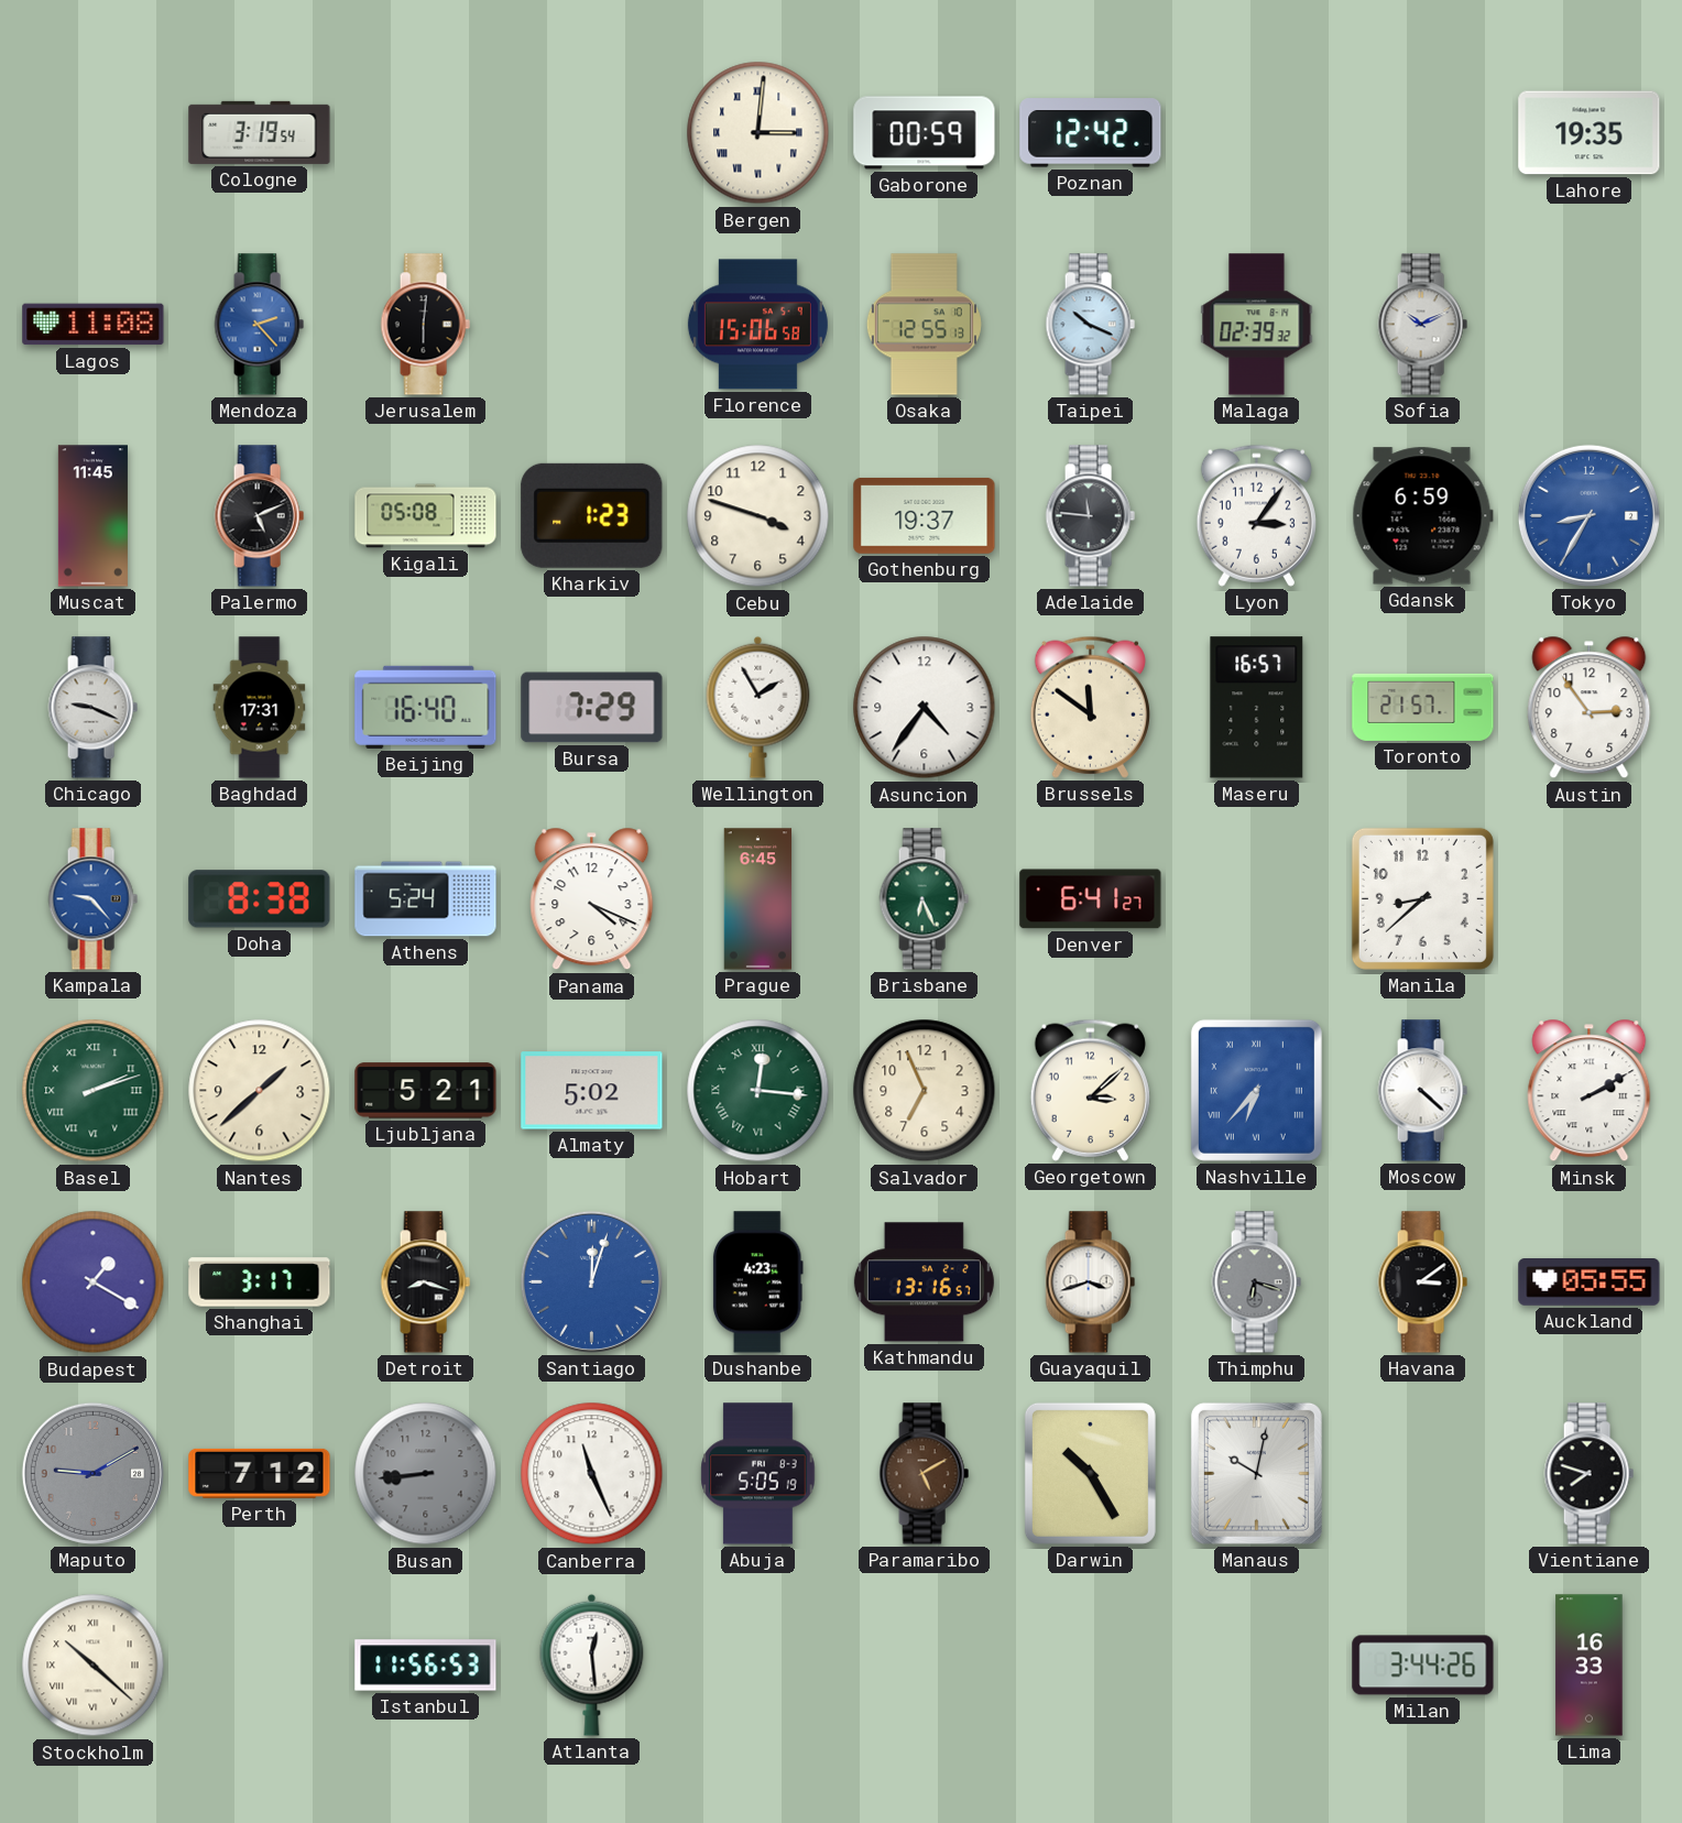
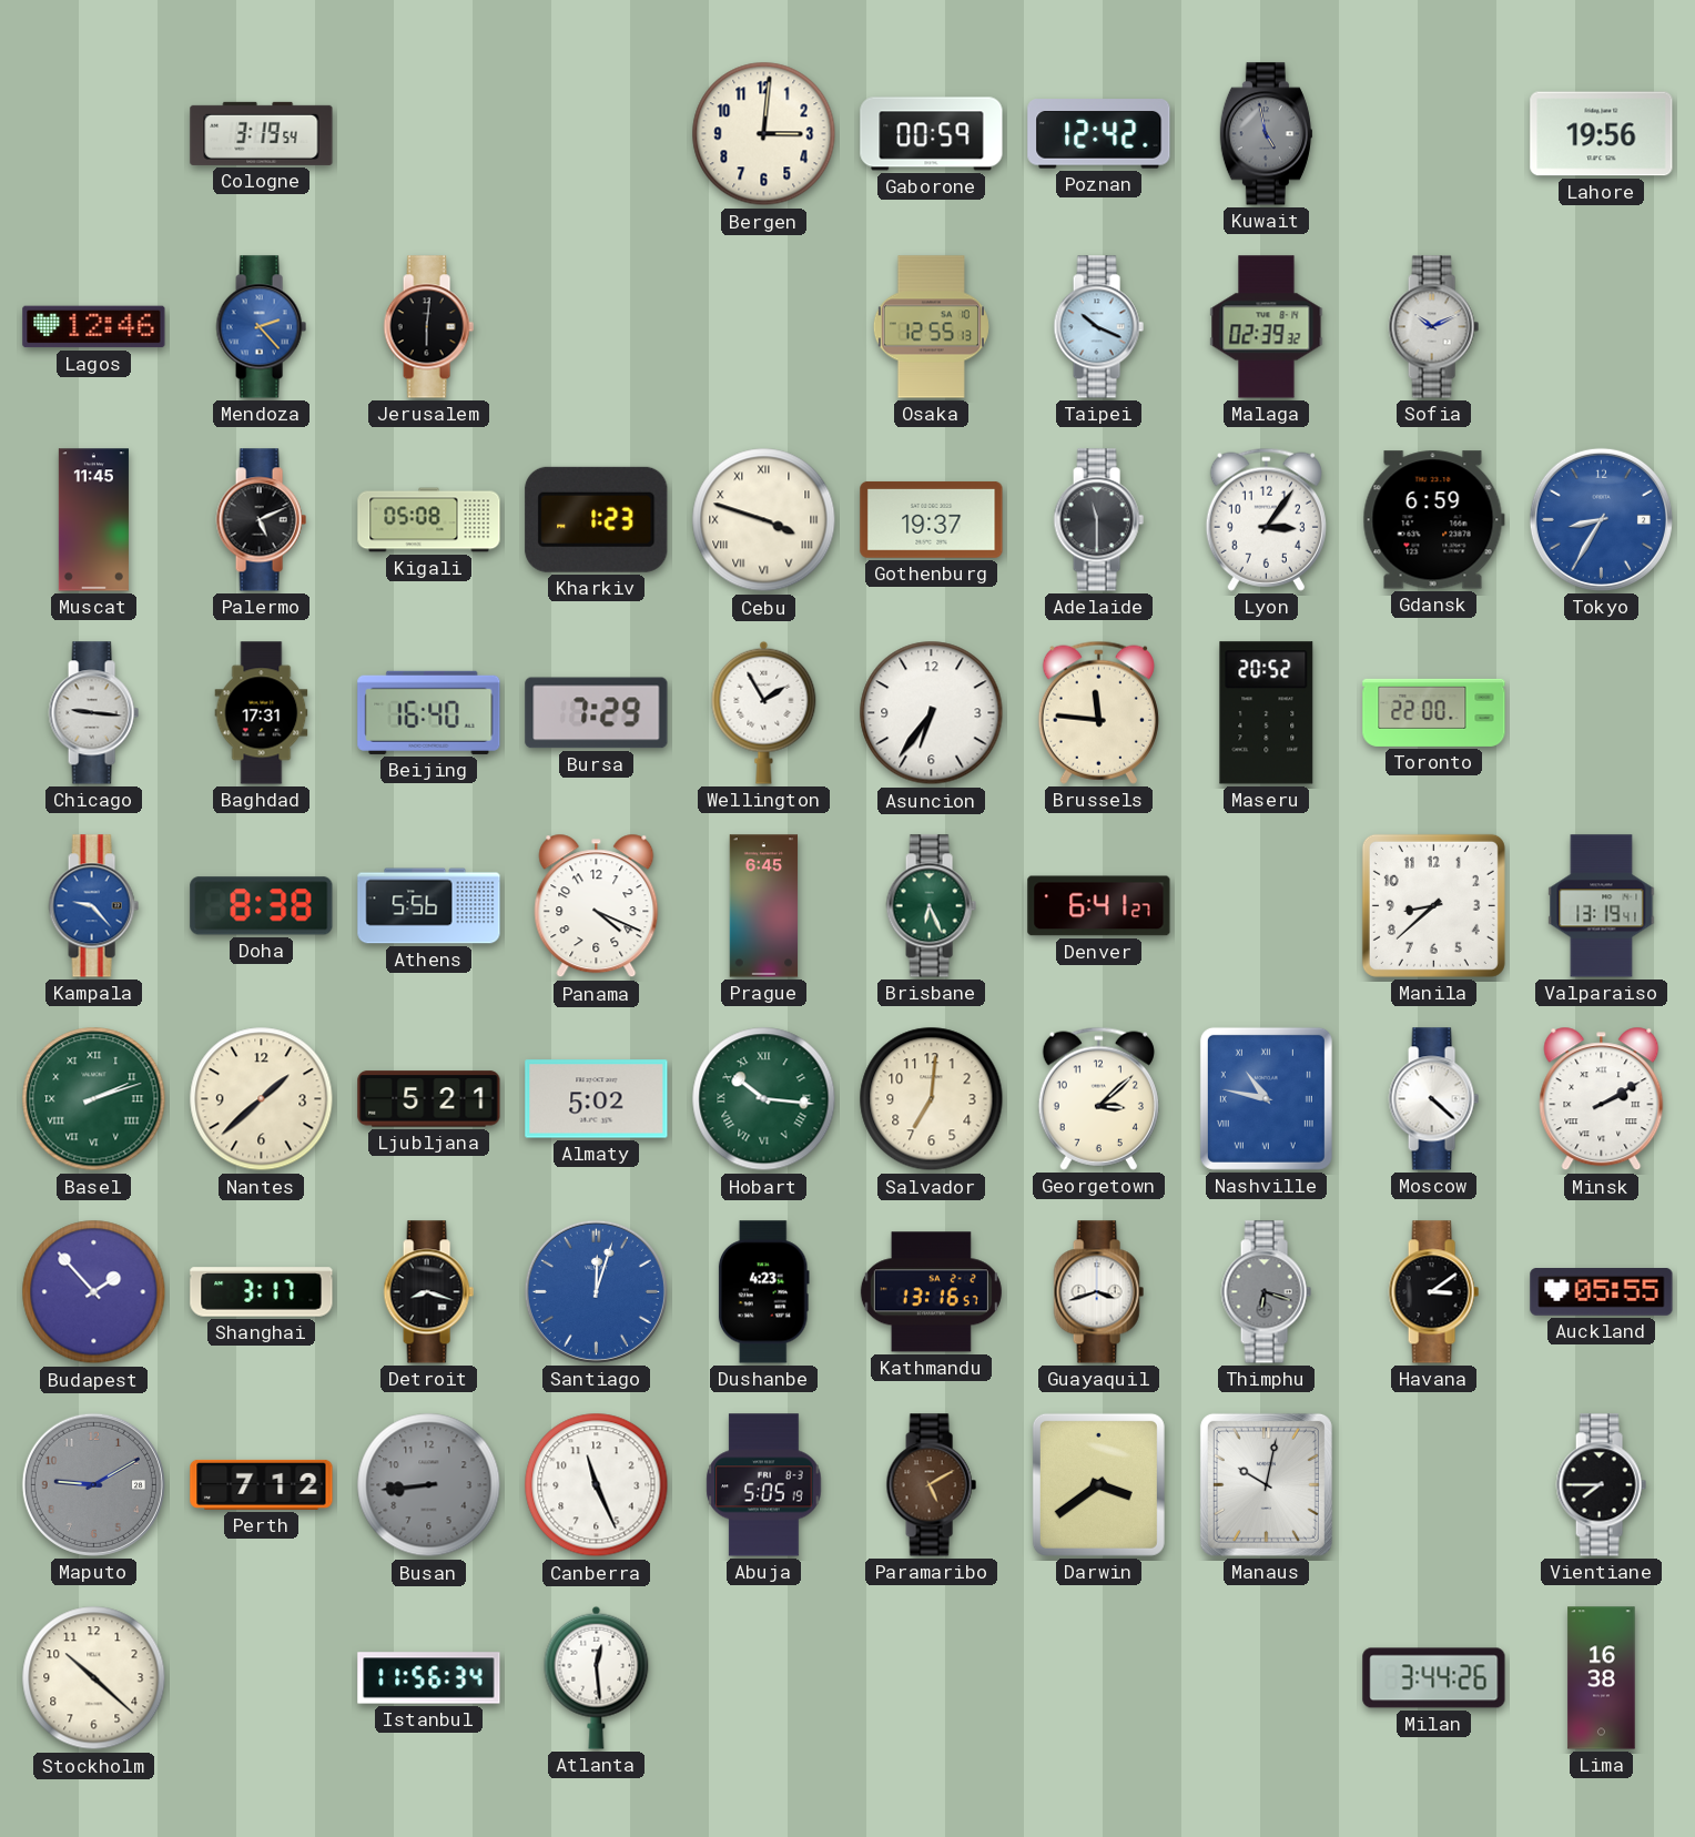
Bergen numerals: Roman -> Arabic (764, 134)
Kuwait: none -> 4:58 (1266, 134)
Lahore: 19:35 -> 19:56 (1602, 134)
Lagos: 11:08 -> 12:46 (94, 327)
Florence: 15:06 -> none (757, 325)
Cebu numerals: Arabic -> Roman (764, 520)
Adelaide: 11:46 -> 11:30 (1098, 520)
Chicago: 9:19 -> 9:16 (93, 713)
Asuncion: 4:36 -> 6:36 (932, 713)
Brussels: 11:51 -> 11:46 (1098, 712)
Maseru: 16:57 -> 20:52 (1267, 713)
Toronto: 21:57 -> 22:00 (1434, 712)
Austin: 2:54 -> none (1590, 708)
Athens: 5:24 -> 5:56 (429, 906)
Valparaiso: none -> 13:19 (1602, 906)
Hobart: 12:16 -> 10:16 (764, 1099)
Salvador: 6:56 -> 7:01 (932, 1099)
Nashville: 6:37 -> 10:47 (1266, 1098)
Budapest: 1:20 -> 1:53 (94, 1292)
Darwin: 10:25 -> 3:39 (1098, 1484)
Vientiane: 7:48 -> 7:45 (1601, 1485)
Stockholm numerals: Roman -> Arabic (94, 1678)
Istanbul: 11:56:53 -> 11:56:34 (429, 1678)
Lima: 16:33 -> 16:38 (1602, 1678)
